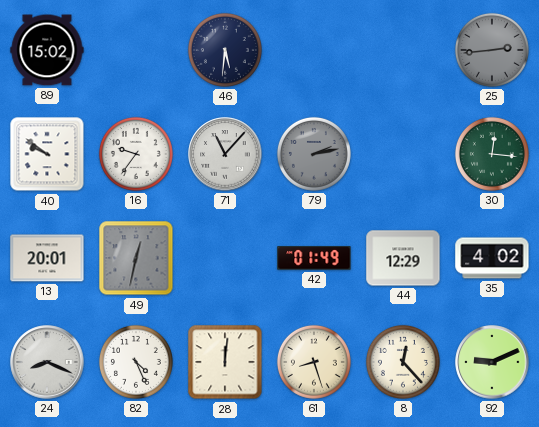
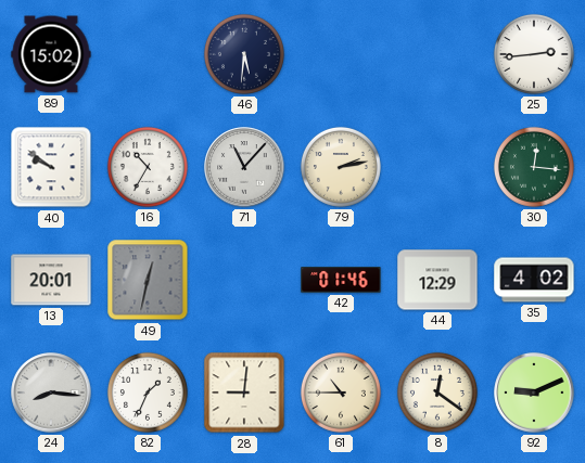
25 dial: grey -> white (534, 54)
16: 9:36 -> 10:35 (148, 167)
79 dial: grey -> cream (341, 167)
42: 01:49 -> 01:46 (341, 280)
24: 8:19 -> 8:16 (51, 393)
82: 4:26 -> 1:34 (148, 393)
28: 12:01 -> 9:01 (244, 393)
61: 8:27 -> 10:45 (341, 393)
8: 12:23 -> 12:21 (437, 393)
